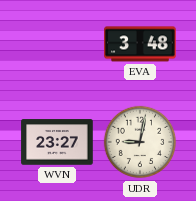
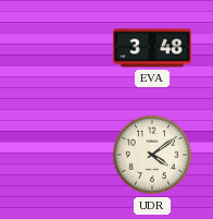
WVN: 23:27 -> none (57, 142)
UDR: 9:02 -> 4:09 (152, 155)
